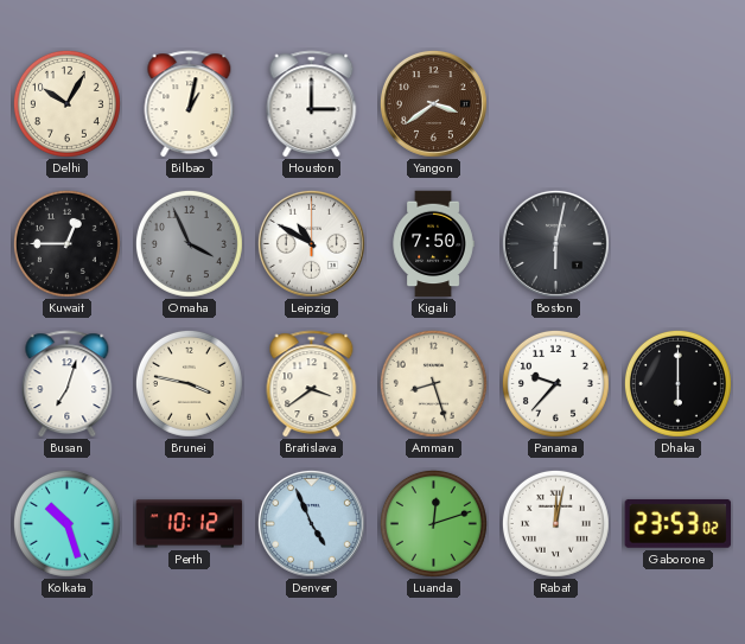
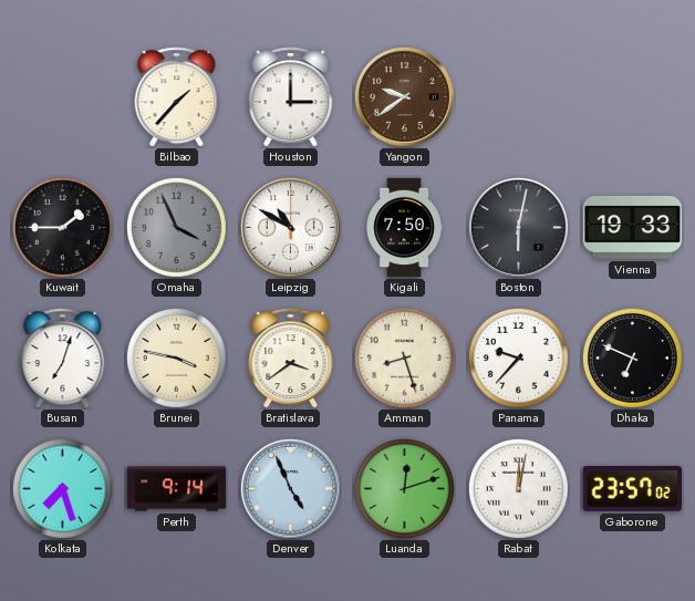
Delhi: 10:05 -> none (66, 103)
Bilbao: 1:02 -> 1:37 (177, 97)
Yangon: 3:39 -> 9:39 (404, 96)
Kuwait: 12:45 -> 1:45 (62, 227)
Vienna: none -> 19:33 (633, 227)
Dhaka: 6:00 -> 6:49 (632, 358)
Kolkata: 10:27 -> 7:27 (62, 488)
Perth: 10:12 -> 9:14 (177, 489)
Gaborone: 23:53 -> 23:57 (633, 488)
